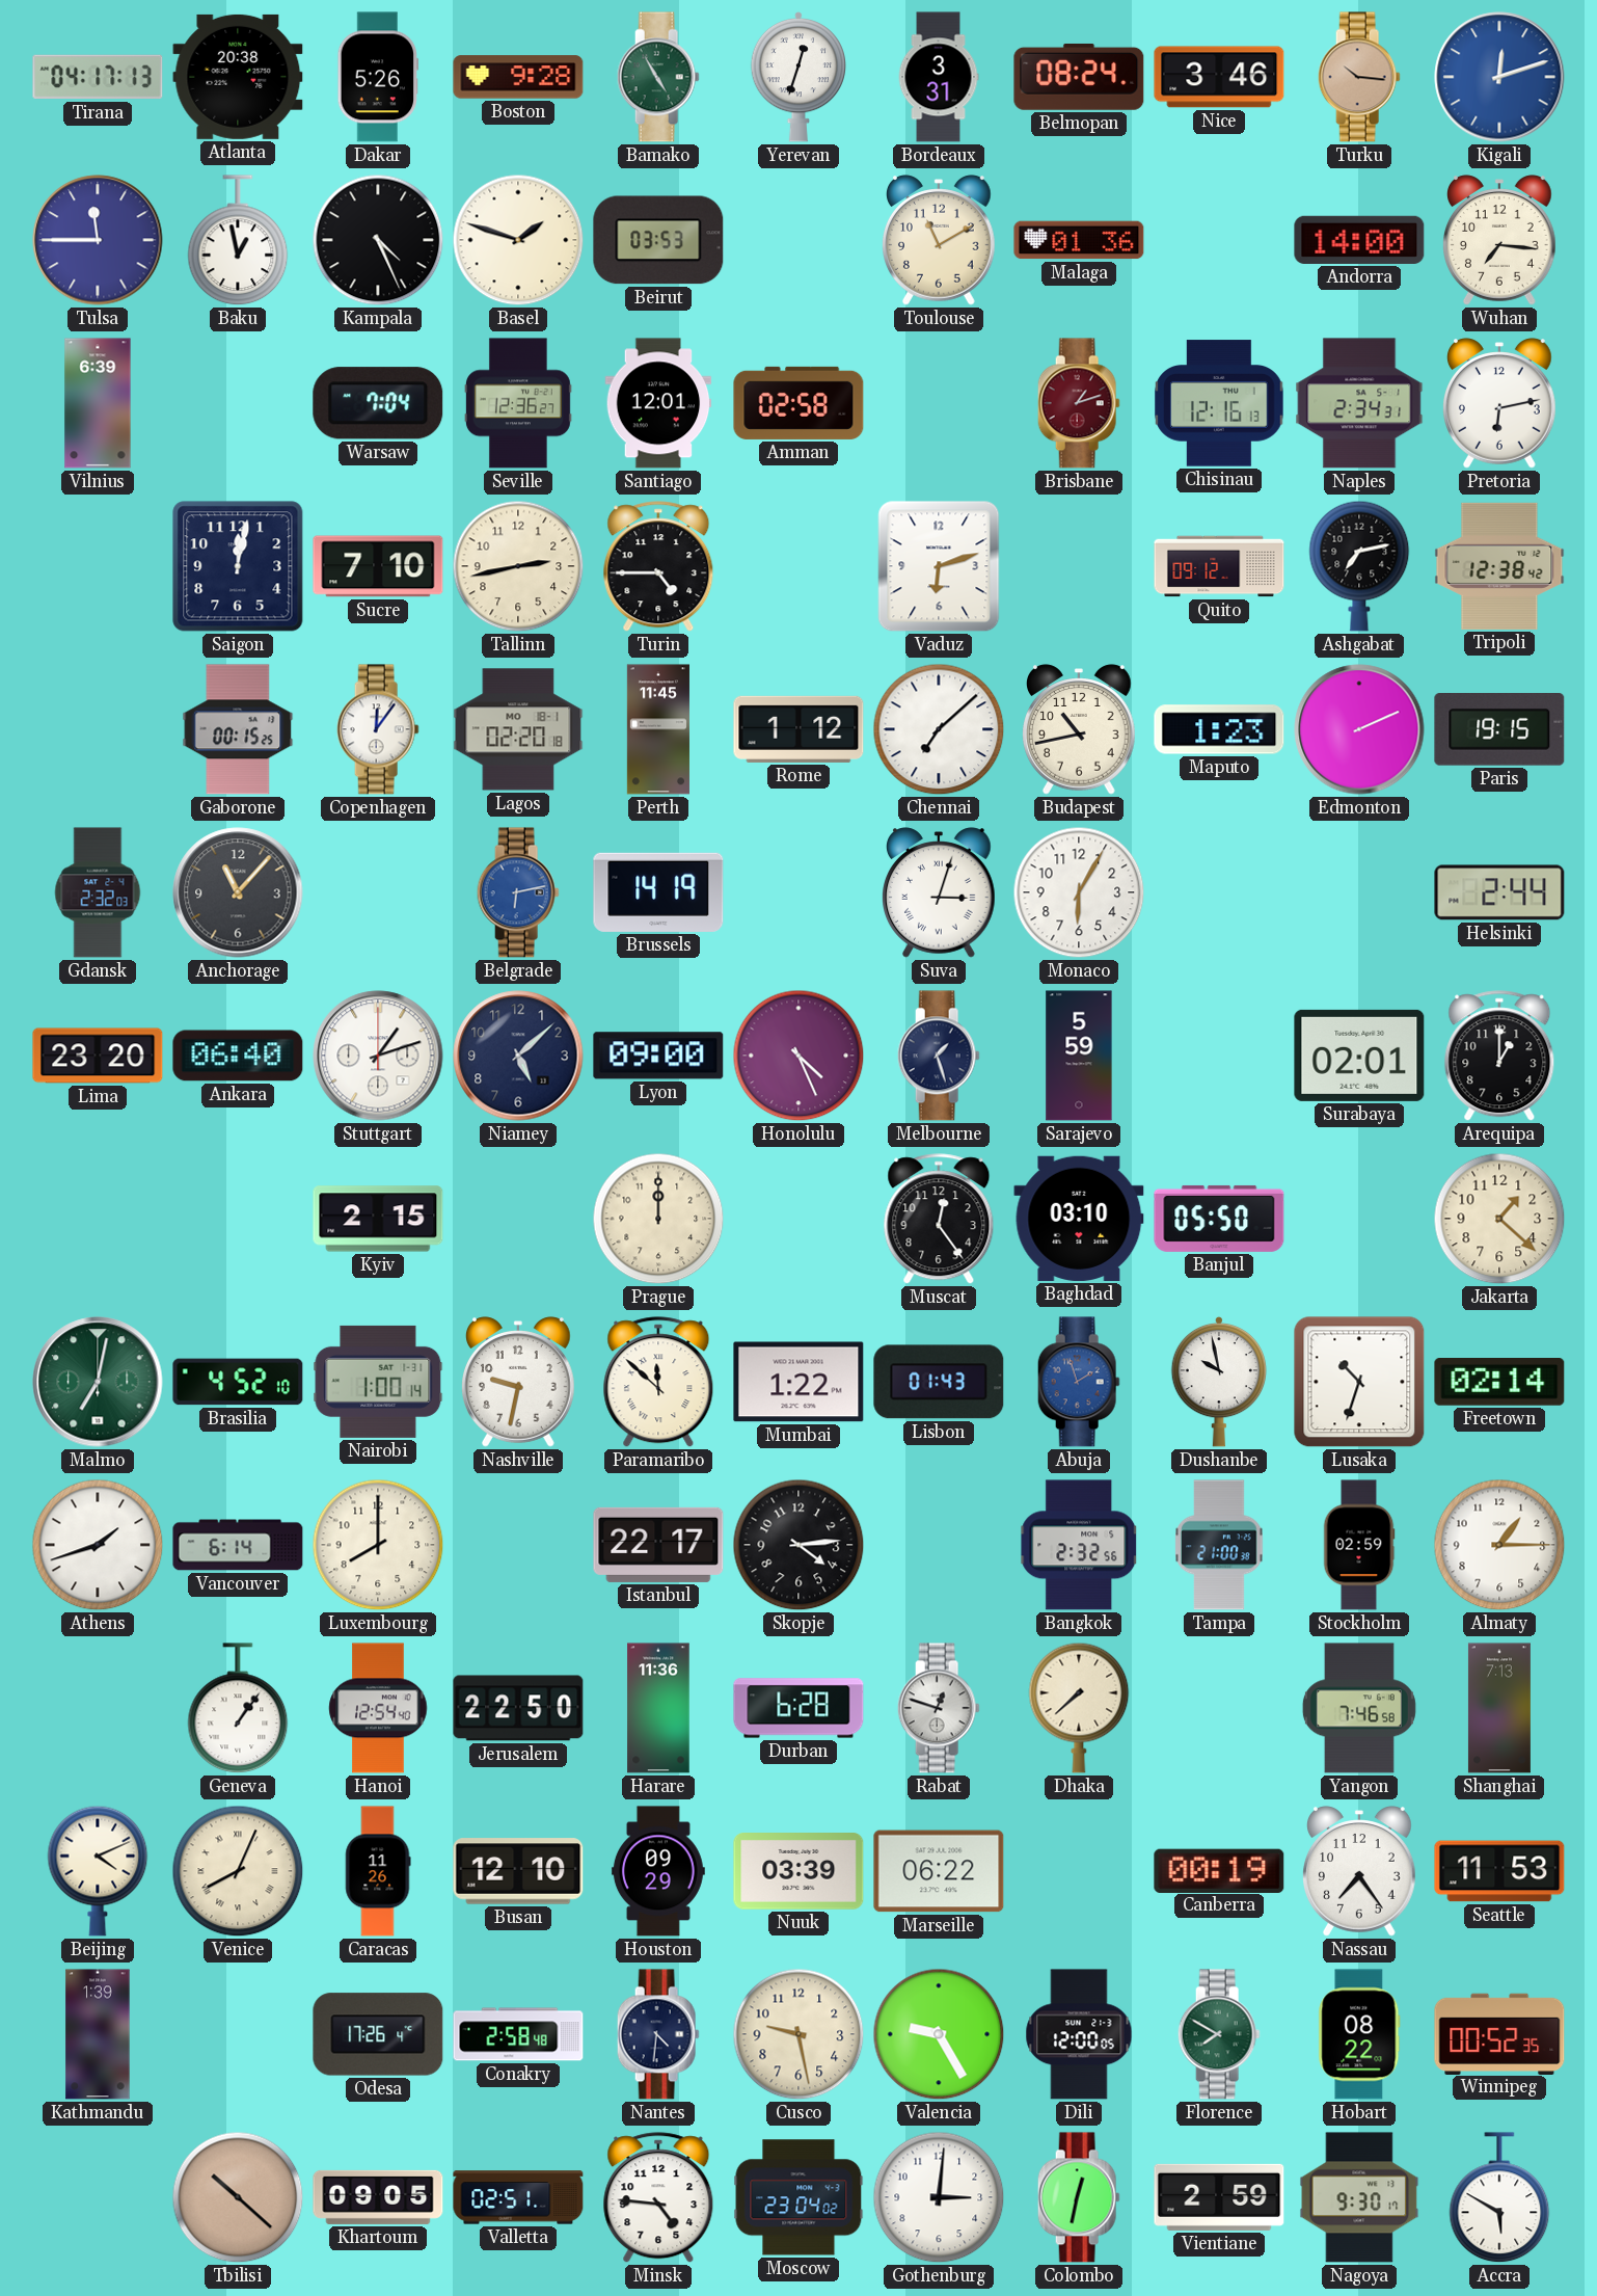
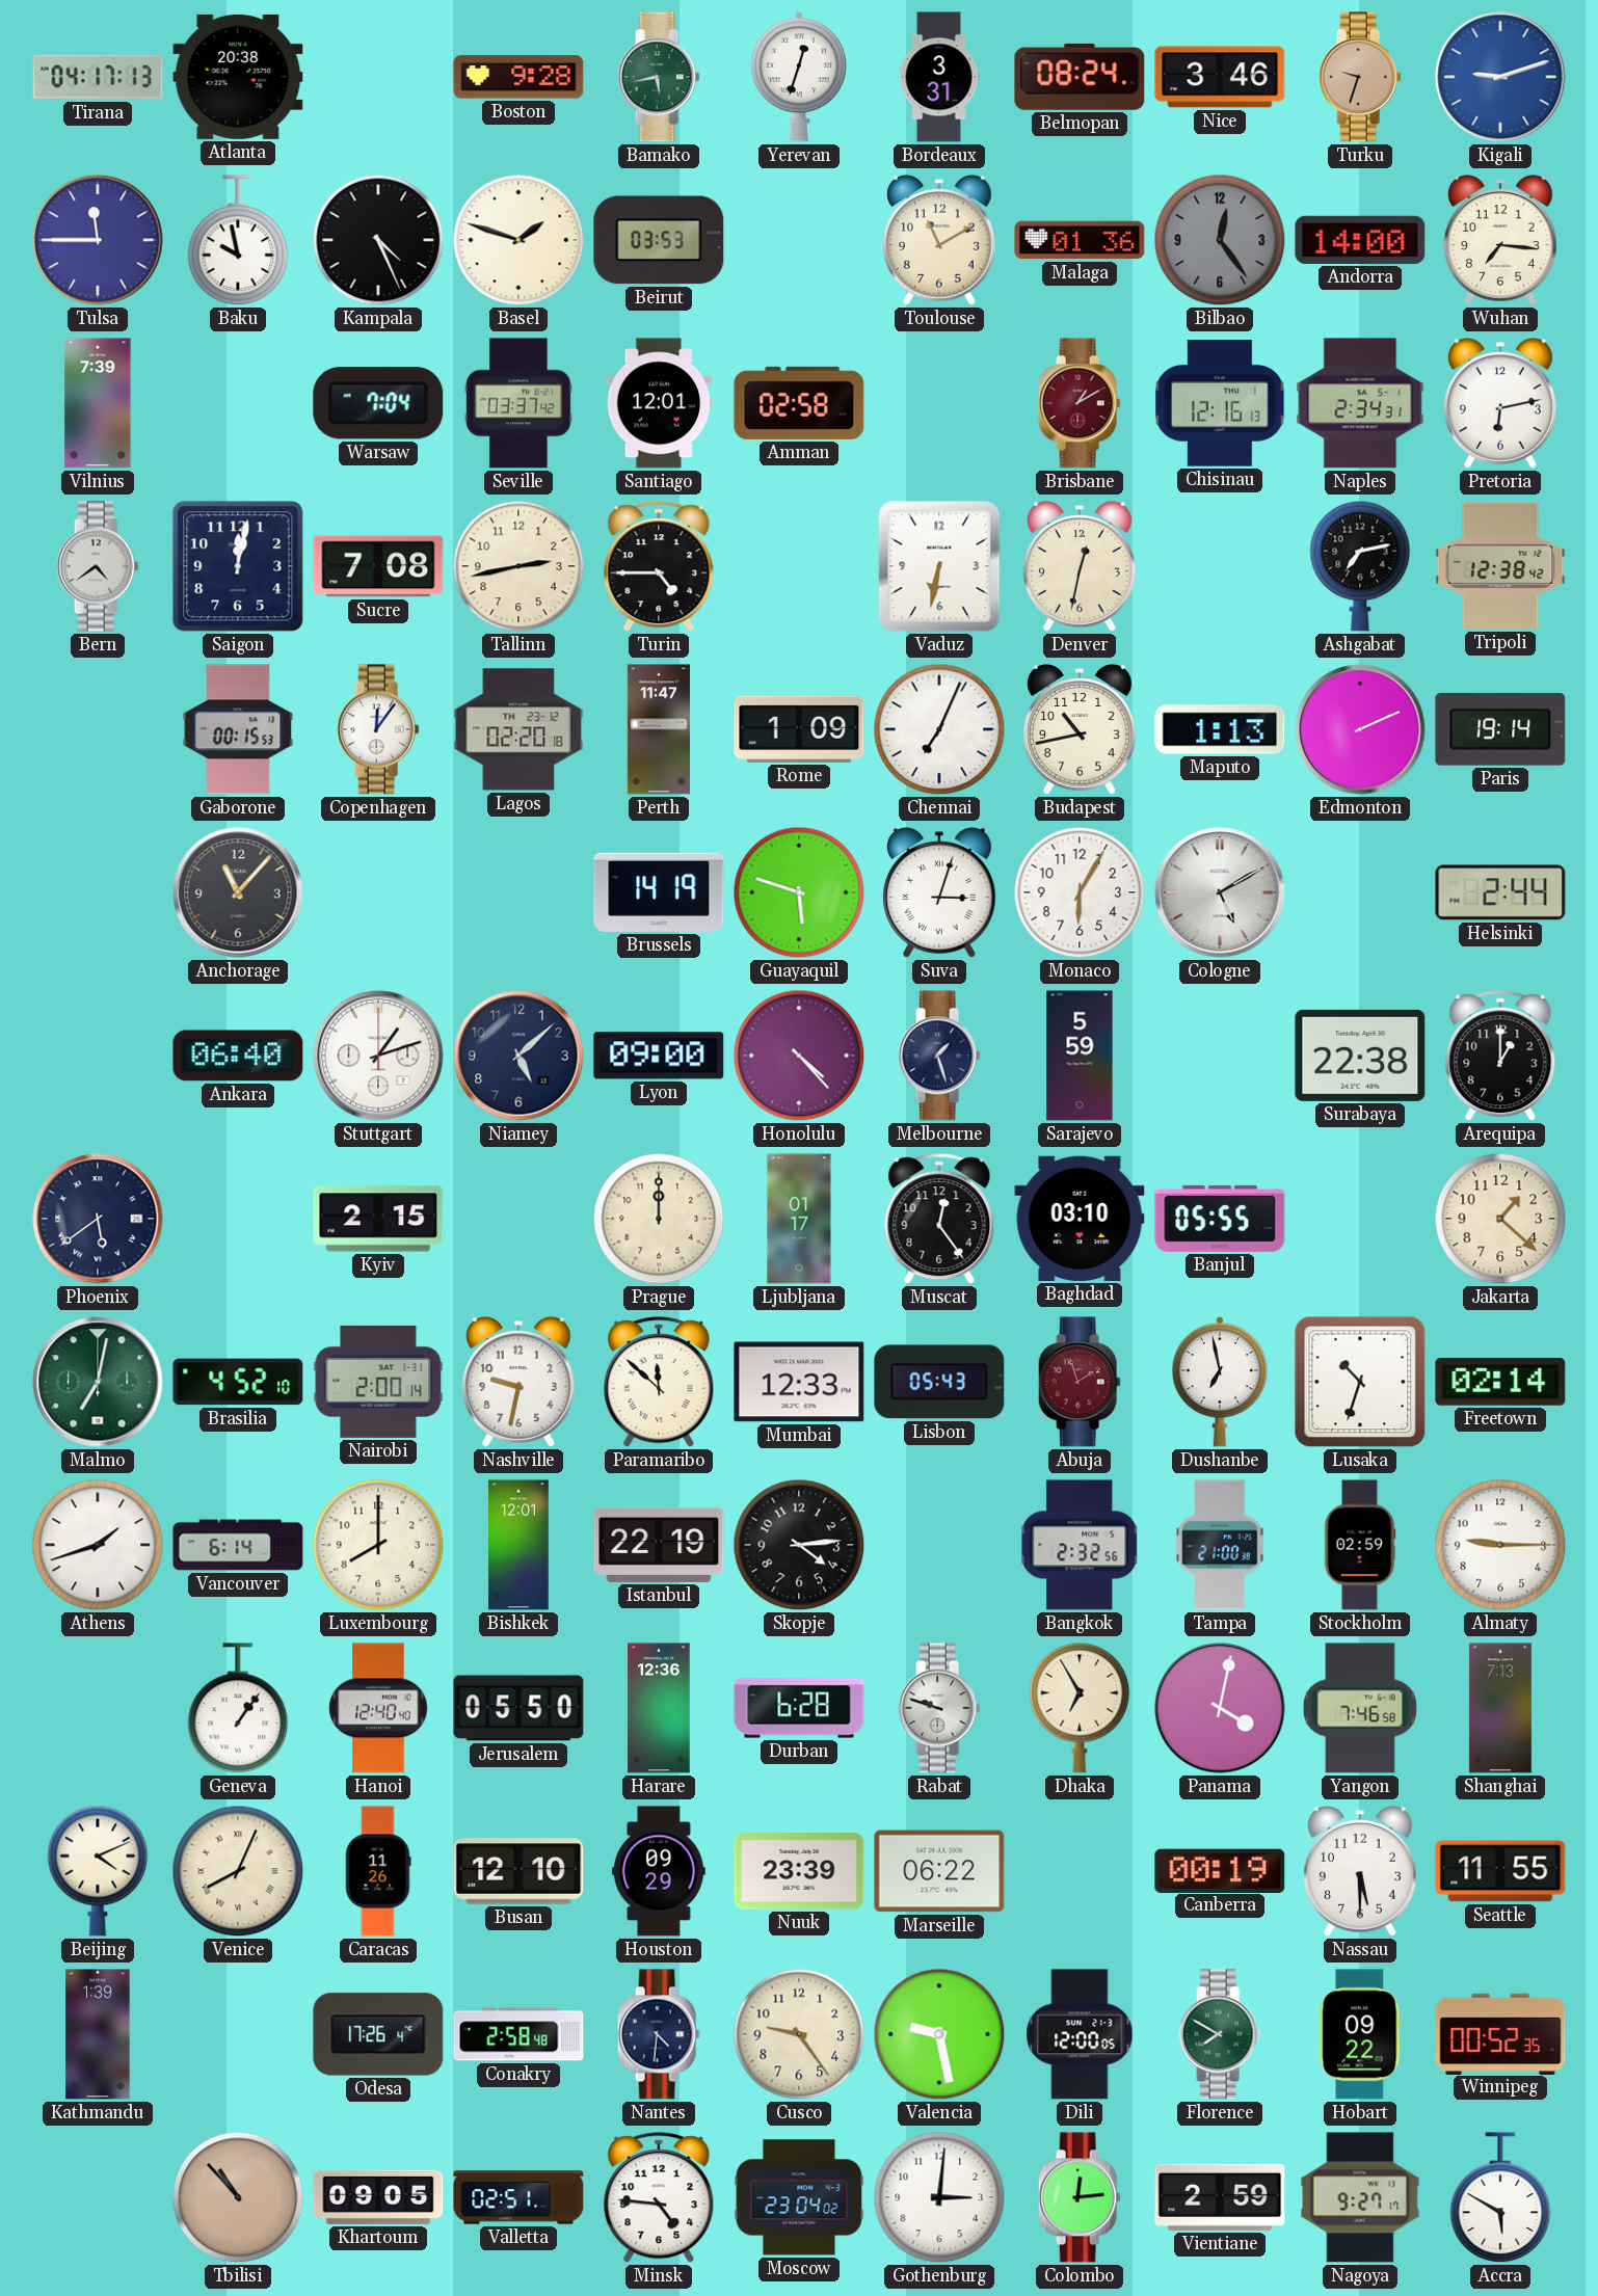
Dakar: 5:26 -> none (378, 77)
Bamako: 4:55 -> 5:43 (659, 77)
Turku: 10:16 -> 9:33 (1360, 77)
Kigali: 12:12 -> 9:12 (1500, 77)
Baku: 12:58 -> 9:58 (238, 241)
Bilbao: none -> 12:24 (1220, 240)
Vilnius: 6:39 -> 7:39 (98, 403)
Seville: 12:36 -> 03:37 (518, 403)
Brisbane: 1:12 -> 1:10 (1080, 403)
Bern: none -> 4:39 (98, 566)
Sucre: 7:10 -> 7:08 (378, 566)
Vaduz: 6:12 -> 6:32 (939, 566)
Denver: none -> 12:32 (1081, 566)
Quito: 09:12 -> none (1219, 566)
Gaborone: 00:15:25 -> 00:15:53 (238, 729)
Lagos date: MO 18-1 -> TH 23-12 (518, 729)
Perth: 11:45 -> 11:47 (659, 729)
Rome: 1:12 -> 1:09 (799, 729)
Chennai: 7:08 -> 7:04 (939, 729)
Maputo: 1:23 -> 1:13 (1220, 729)
Paris: 19:15 -> 19:14 (1500, 730)
Gdansk: 2:32 -> none (98, 892)
Belgrade: 6:13 -> none (518, 892)
Guayaquil: none -> 5:48 (799, 892)
Cologne: none -> 5:10 (1220, 892)
Lima: 23:20 -> none (98, 1056)
Honolulu: 4:26 -> 4:23 (799, 1056)
Surabaya: 02:01 -> 22:38 (1360, 1056)
Phoenix: none -> 5:39 (98, 1219)
Ljubljana: none -> 01:17 (799, 1219)
Banjul: 05:50 -> 05:55 (1220, 1219)
Nairobi: 1:00 -> 2:00 (378, 1382)
Mumbai: 1:22 -> 12:33 (799, 1382)
Lisbon: 01:43 -> 05:43 (939, 1382)
Abuja dial: blue -> burgundy (1080, 1382)
Dushanbe: 9:58 -> 6:58 (1219, 1382)
Bishkek: none -> 12:01 (518, 1545)
Istanbul: 22:17 -> 22:19 (659, 1545)
Almaty: 1:15 -> 9:15 (1500, 1545)
Hanoi: 12:54 -> 12:40 (378, 1708)
Jerusalem: 22:50 -> 05:50 (518, 1708)
Harare: 11:36 -> 12:36 (659, 1708)
Rabat: 12:48 -> 9:48 (939, 1708)
Dhaka: 7:38 -> 6:55 (1080, 1708)
Panama: none -> 4:02 (1220, 1708)
Nuuk: 03:39 -> 23:39 (799, 1872)
Nassau: 7:24 -> 5:30 (1361, 1871)
Seattle: 11:53 -> 11:55 (1500, 1871)
Cusco: 9:28 -> 9:24 (799, 2034)
Valencia: 9:25 -> 9:28 (939, 2034)
Hobart: 08:22 -> 09:22 (1360, 2034)
Tbilisi: 10:22 -> 10:53 (238, 2197)
Colombo: 12:32 -> 12:14 (1080, 2197)
Nagoya: 9:30 -> 9:27 (1360, 2197)
